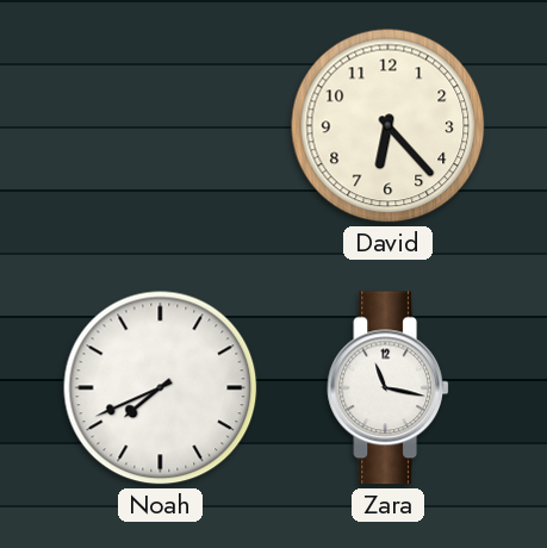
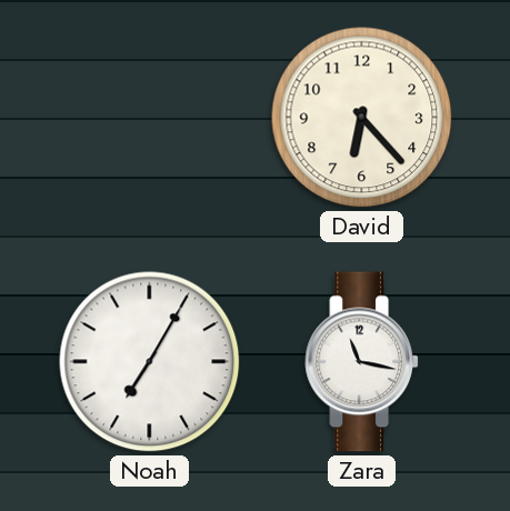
Noah: 7:41 -> 7:05 (150, 362)
